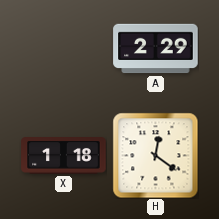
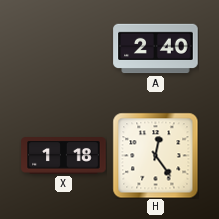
A: 2:29 -> 2:40 (156, 49)
H: 12:21 -> 12:24 (155, 155)
